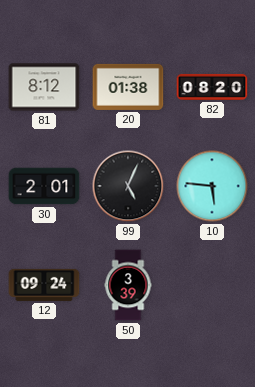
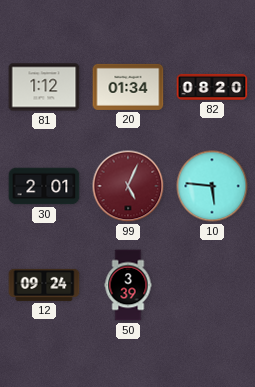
81: 8:12 -> 1:12 (44, 87)
20: 01:38 -> 01:34 (128, 87)
99 dial: black -> burgundy (128, 186)
